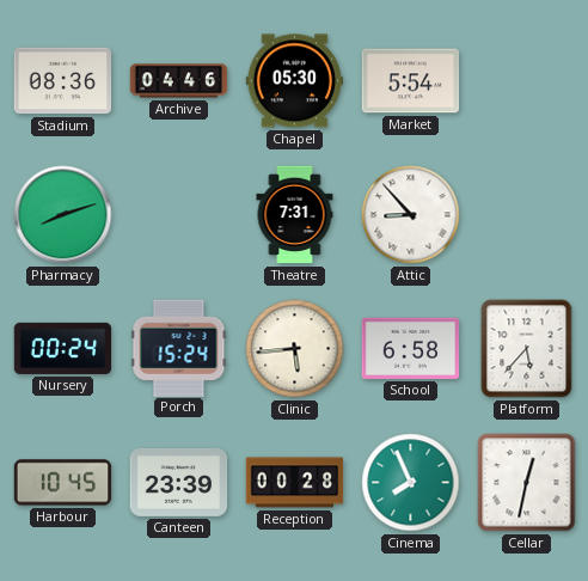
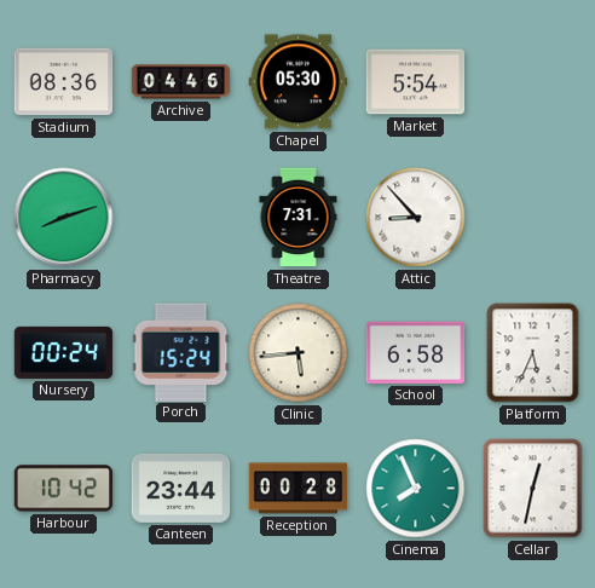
Platform: 5:37 -> 5:34 (533, 353)
Harbour: 10:45 -> 10:42 (64, 489)
Canteen: 23:39 -> 23:44 (181, 488)
